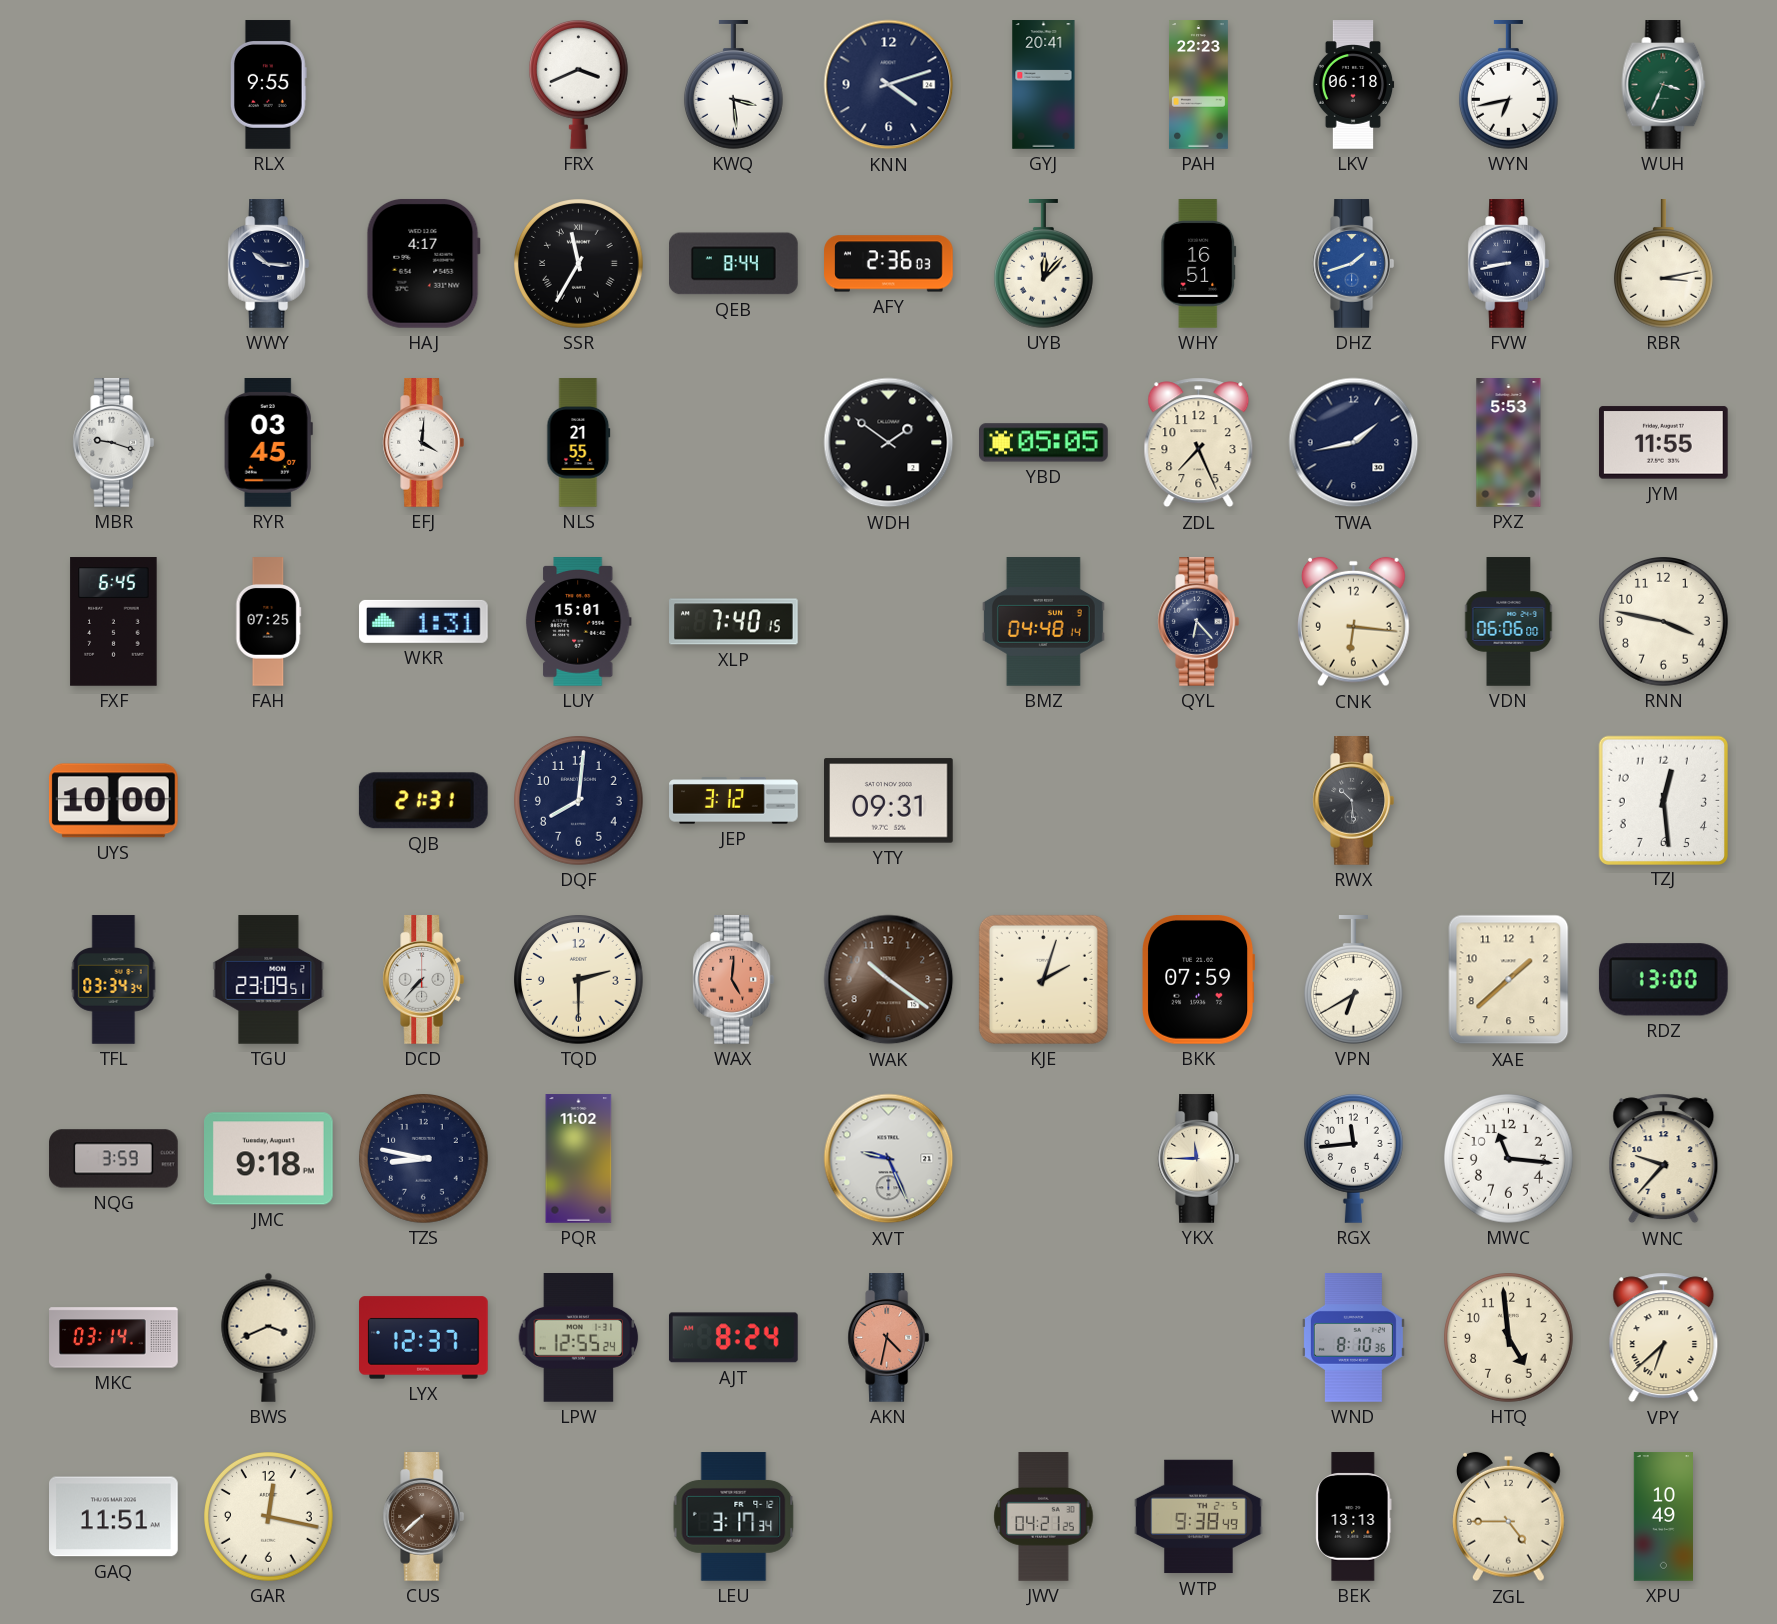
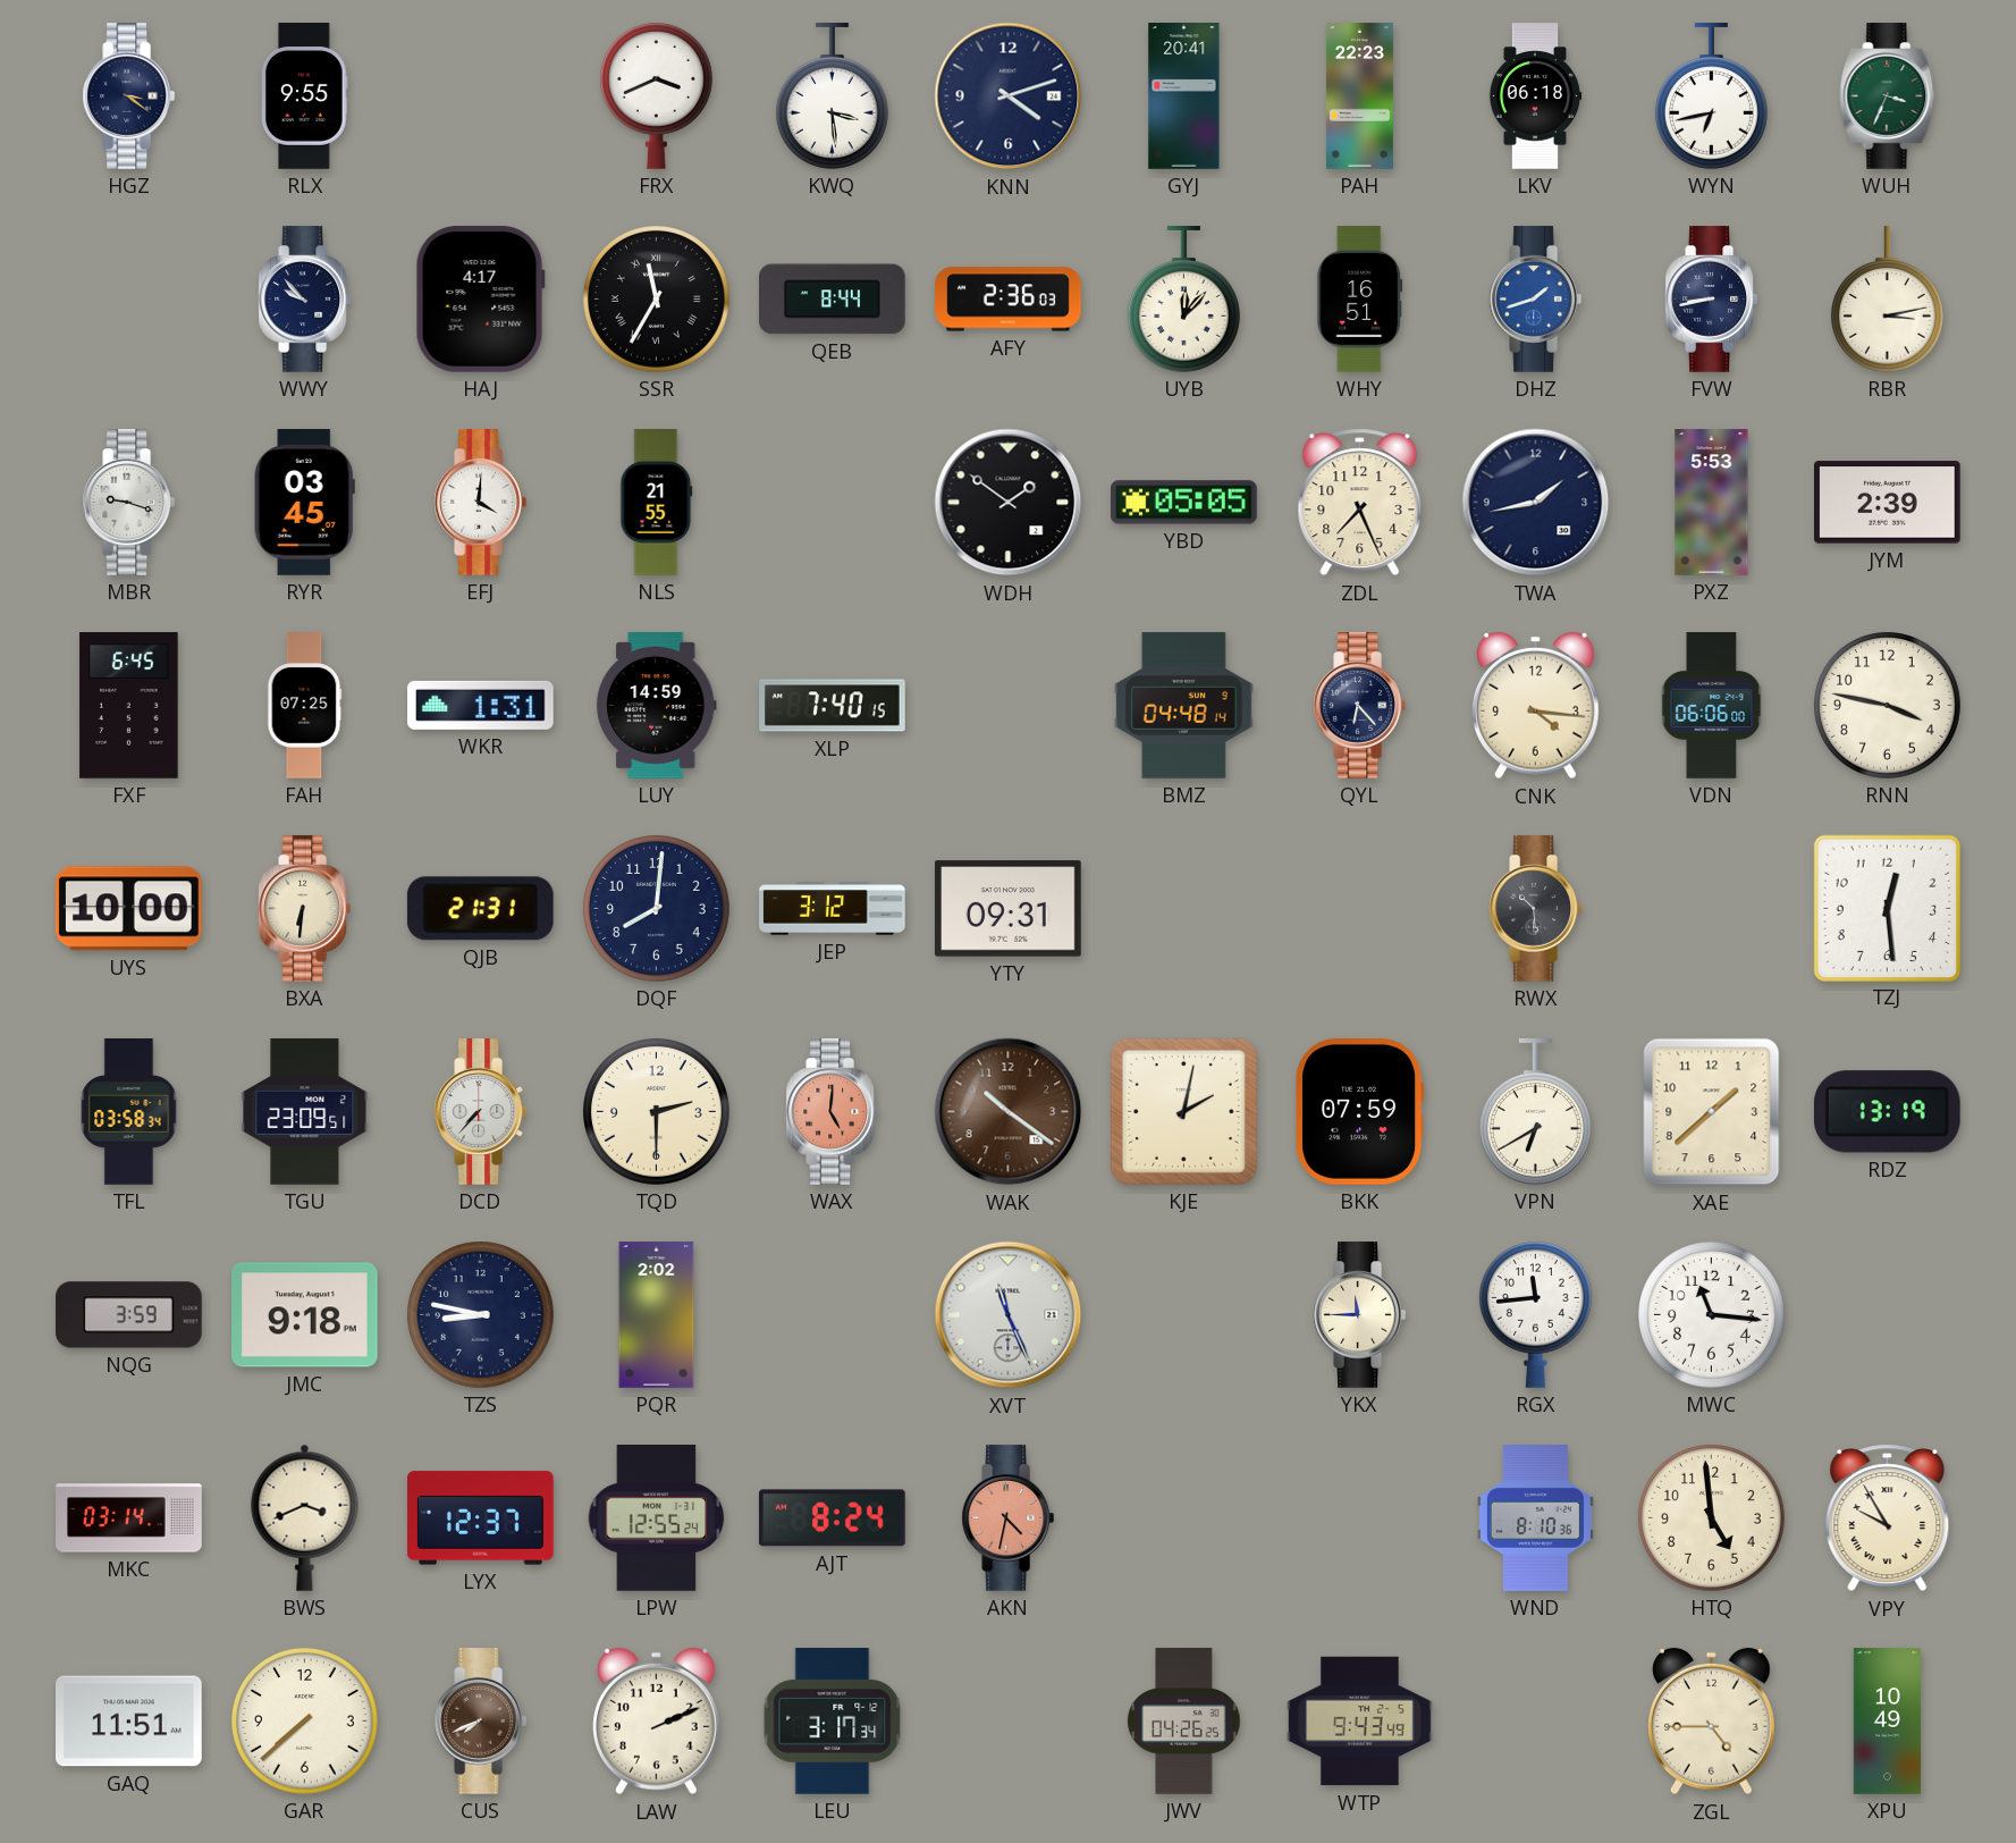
HGZ: none -> 3:21 (128, 96)
WWY: 10:16 -> 9:53 (304, 300)
JYM: 11:55 -> 2:39 (1888, 503)
LUY: 15:01 -> 14:59 (656, 706)
CNK: 6:16 -> 4:16 (1536, 706)
BXA: none -> 6:31 (304, 909)
TFL: 03:34 -> 03:58 (129, 1112)
KJE: 2:03 -> 2:02 (1183, 1111)
RDZ: 13:00 -> 13:19 (1887, 1112)
PQR: 11:02 -> 2:02 (657, 1315)
XVT: 9:26 -> 11:26 (1009, 1315)
WNC: 9:37 -> none (1664, 1159)
VPY: 6:38 -> 9:55 (1888, 1518)
GAR: 12:17 -> 7:38 (305, 1722)
CUS: 7:38 -> 7:41 (480, 1722)
LAW: none -> 2:11 (657, 1722)
JWV: 04:21 -> 04:26 (1184, 1722)
WTP: 9:38 -> 9:43 (1360, 1722)
BEK: 13:13 -> none (1354, 1517)
